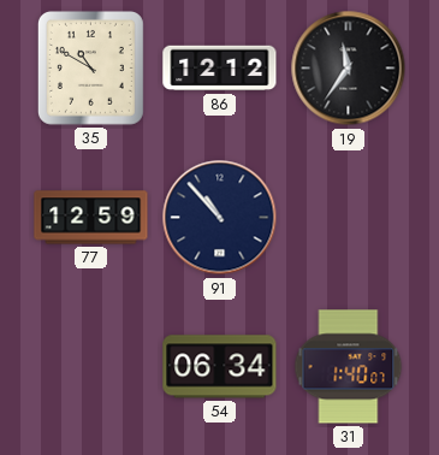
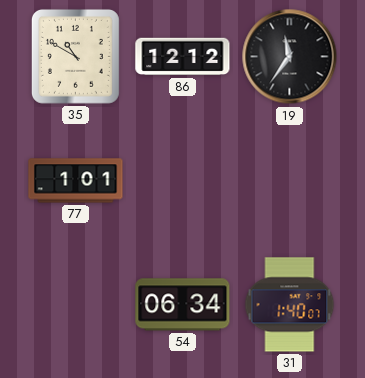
77: 12:59 -> 1:01 (76, 181)
91: 10:53 -> none (220, 218)
